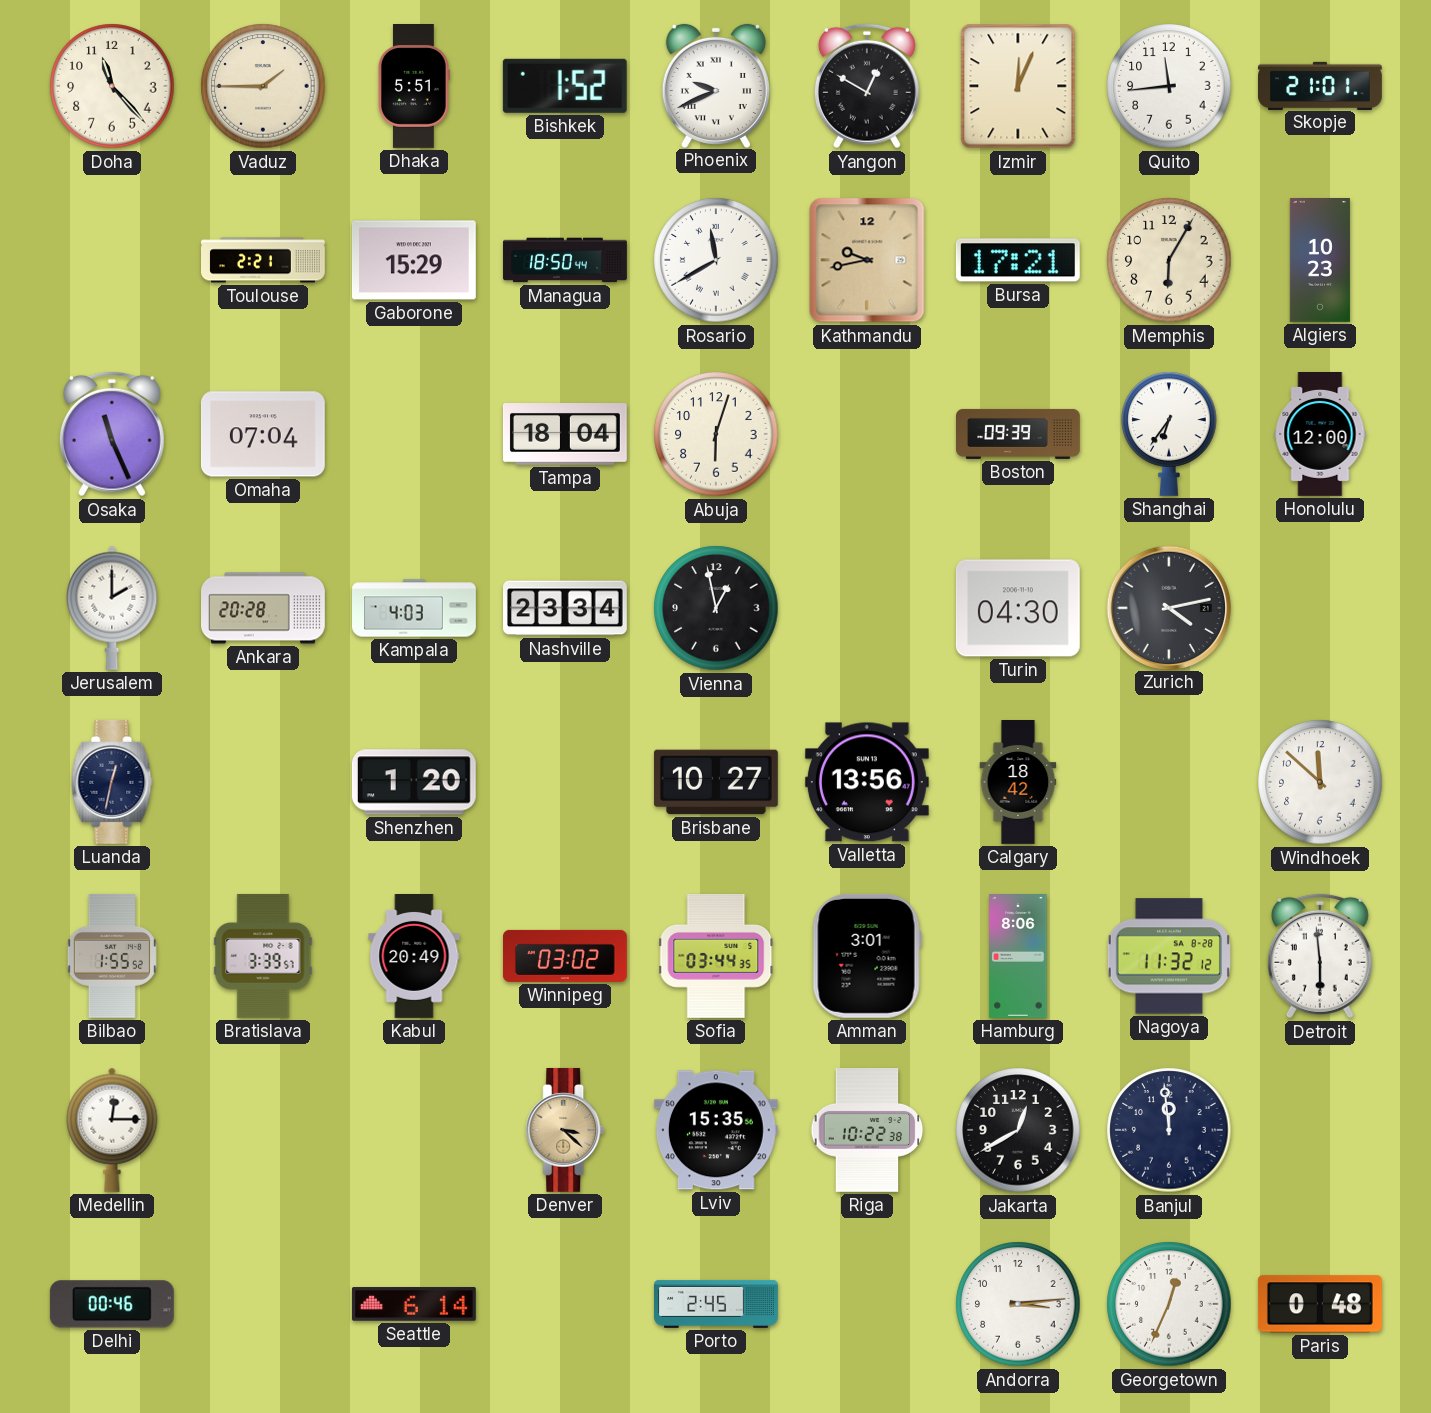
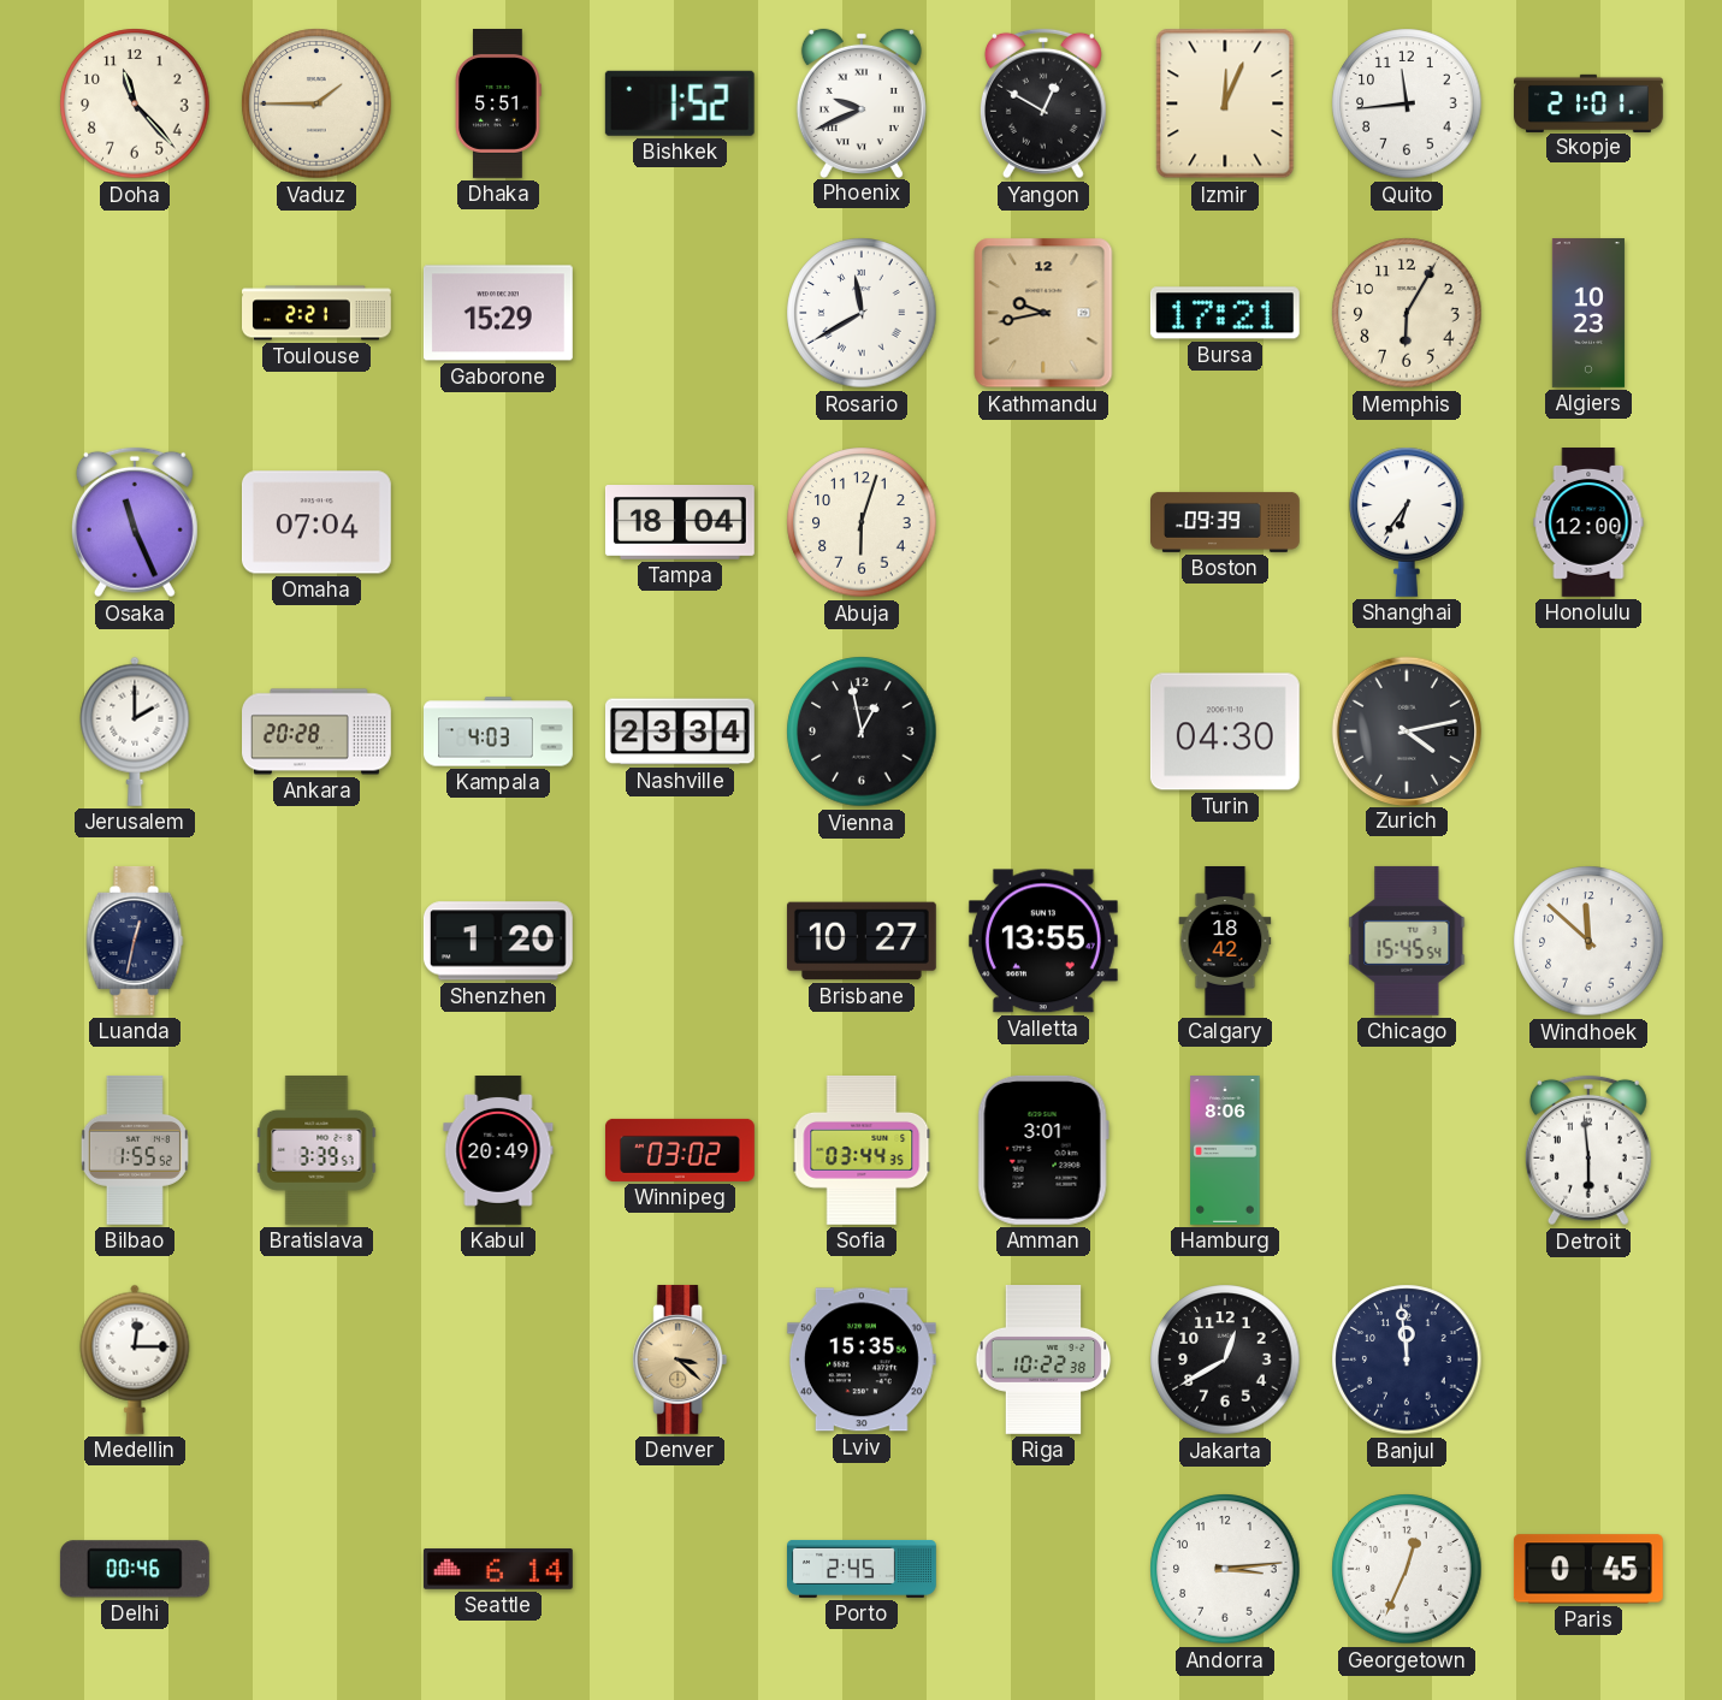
Managua: 18:50 -> none (565, 260)
Valletta: 13:56 -> 13:55 (1043, 941)
Chicago: none -> 15:45 (1407, 941)
Nagoya: 11:32 -> none (1169, 956)
Paris: 0:48 -> 0:45 (1588, 1569)
